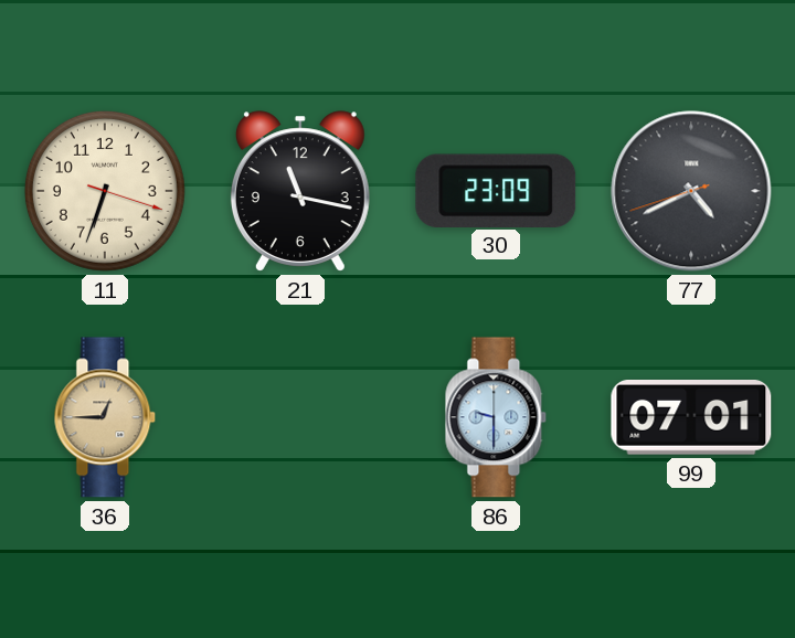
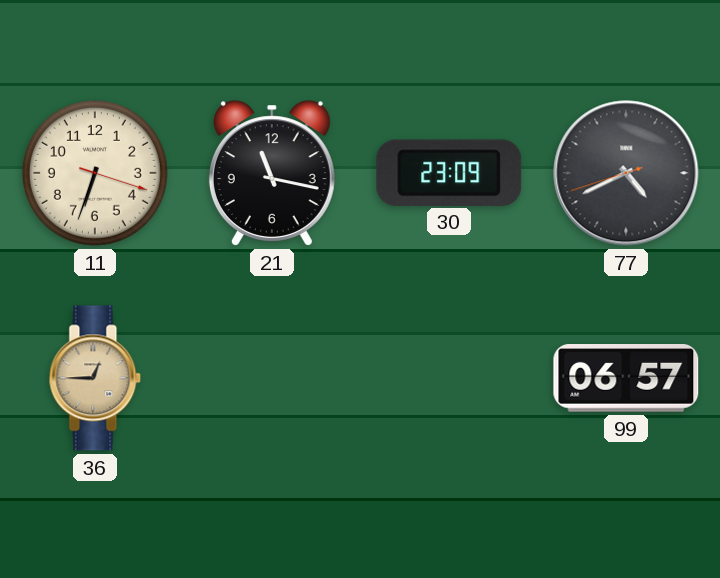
86: 9:30 -> none (496, 417)
99: 07:01 -> 06:57 (626, 379)
